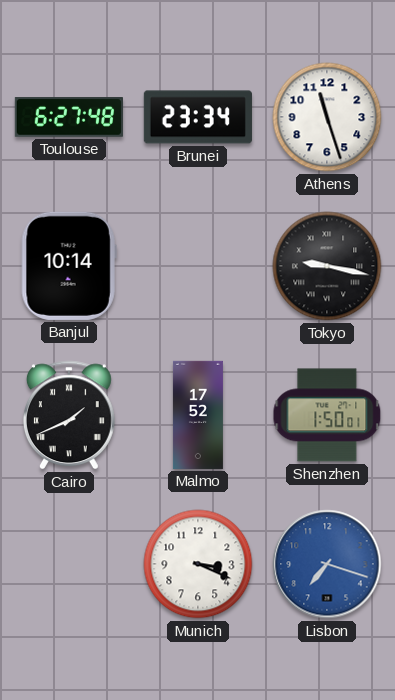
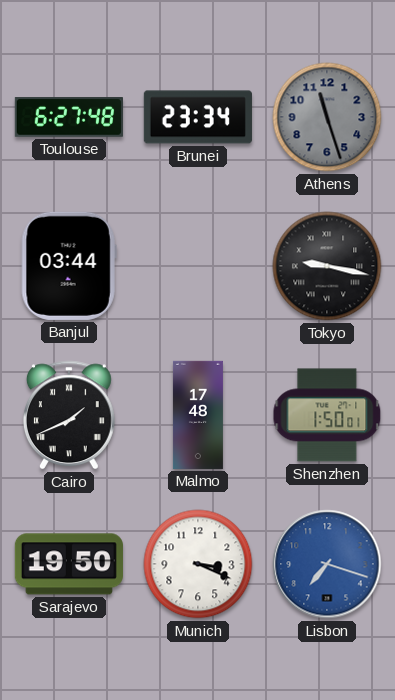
Athens dial: white -> grey (327, 117)
Banjul: 10:14 -> 03:44 (69, 266)
Malmo: 17:52 -> 17:48 (198, 415)
Sarajevo: none -> 19:50 (69, 564)
